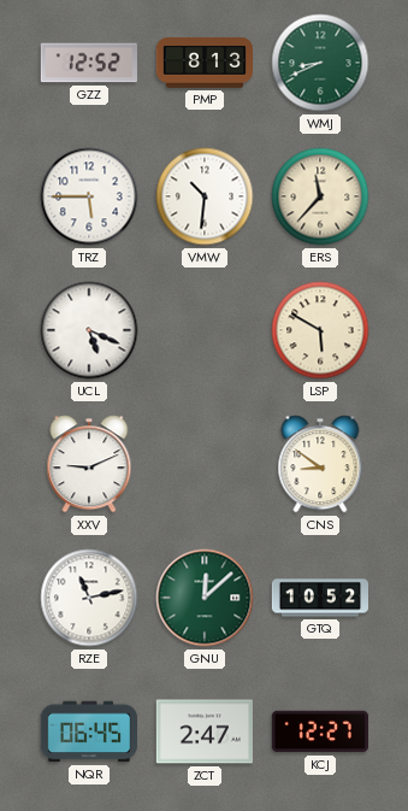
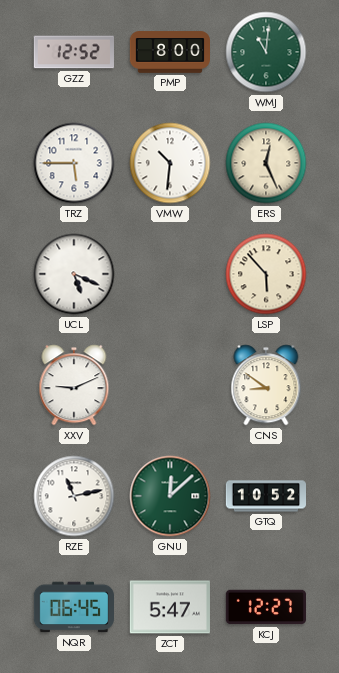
PMP: 8:13 -> 8:00 (170, 52)
WMJ: 8:41 -> 11:01 (266, 52)
ERS: 11:37 -> 12:26 (266, 163)
LSP: 5:50 -> 5:53 (266, 274)
ZCT: 2:47 -> 5:47 (170, 607)
